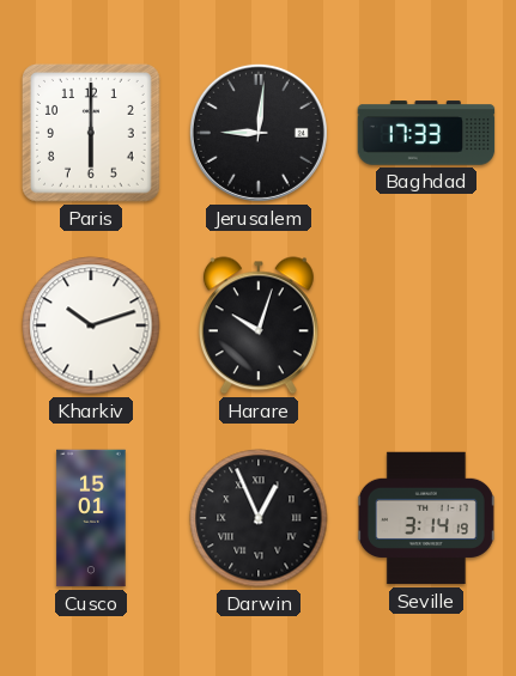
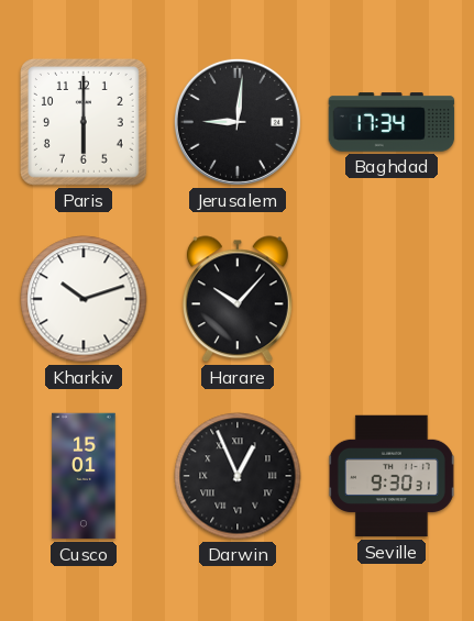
Baghdad: 17:33 -> 17:34 (392, 122)
Harare: 10:03 -> 10:07 (238, 299)
Seville: 3:14 -> 9:30 (392, 476)
